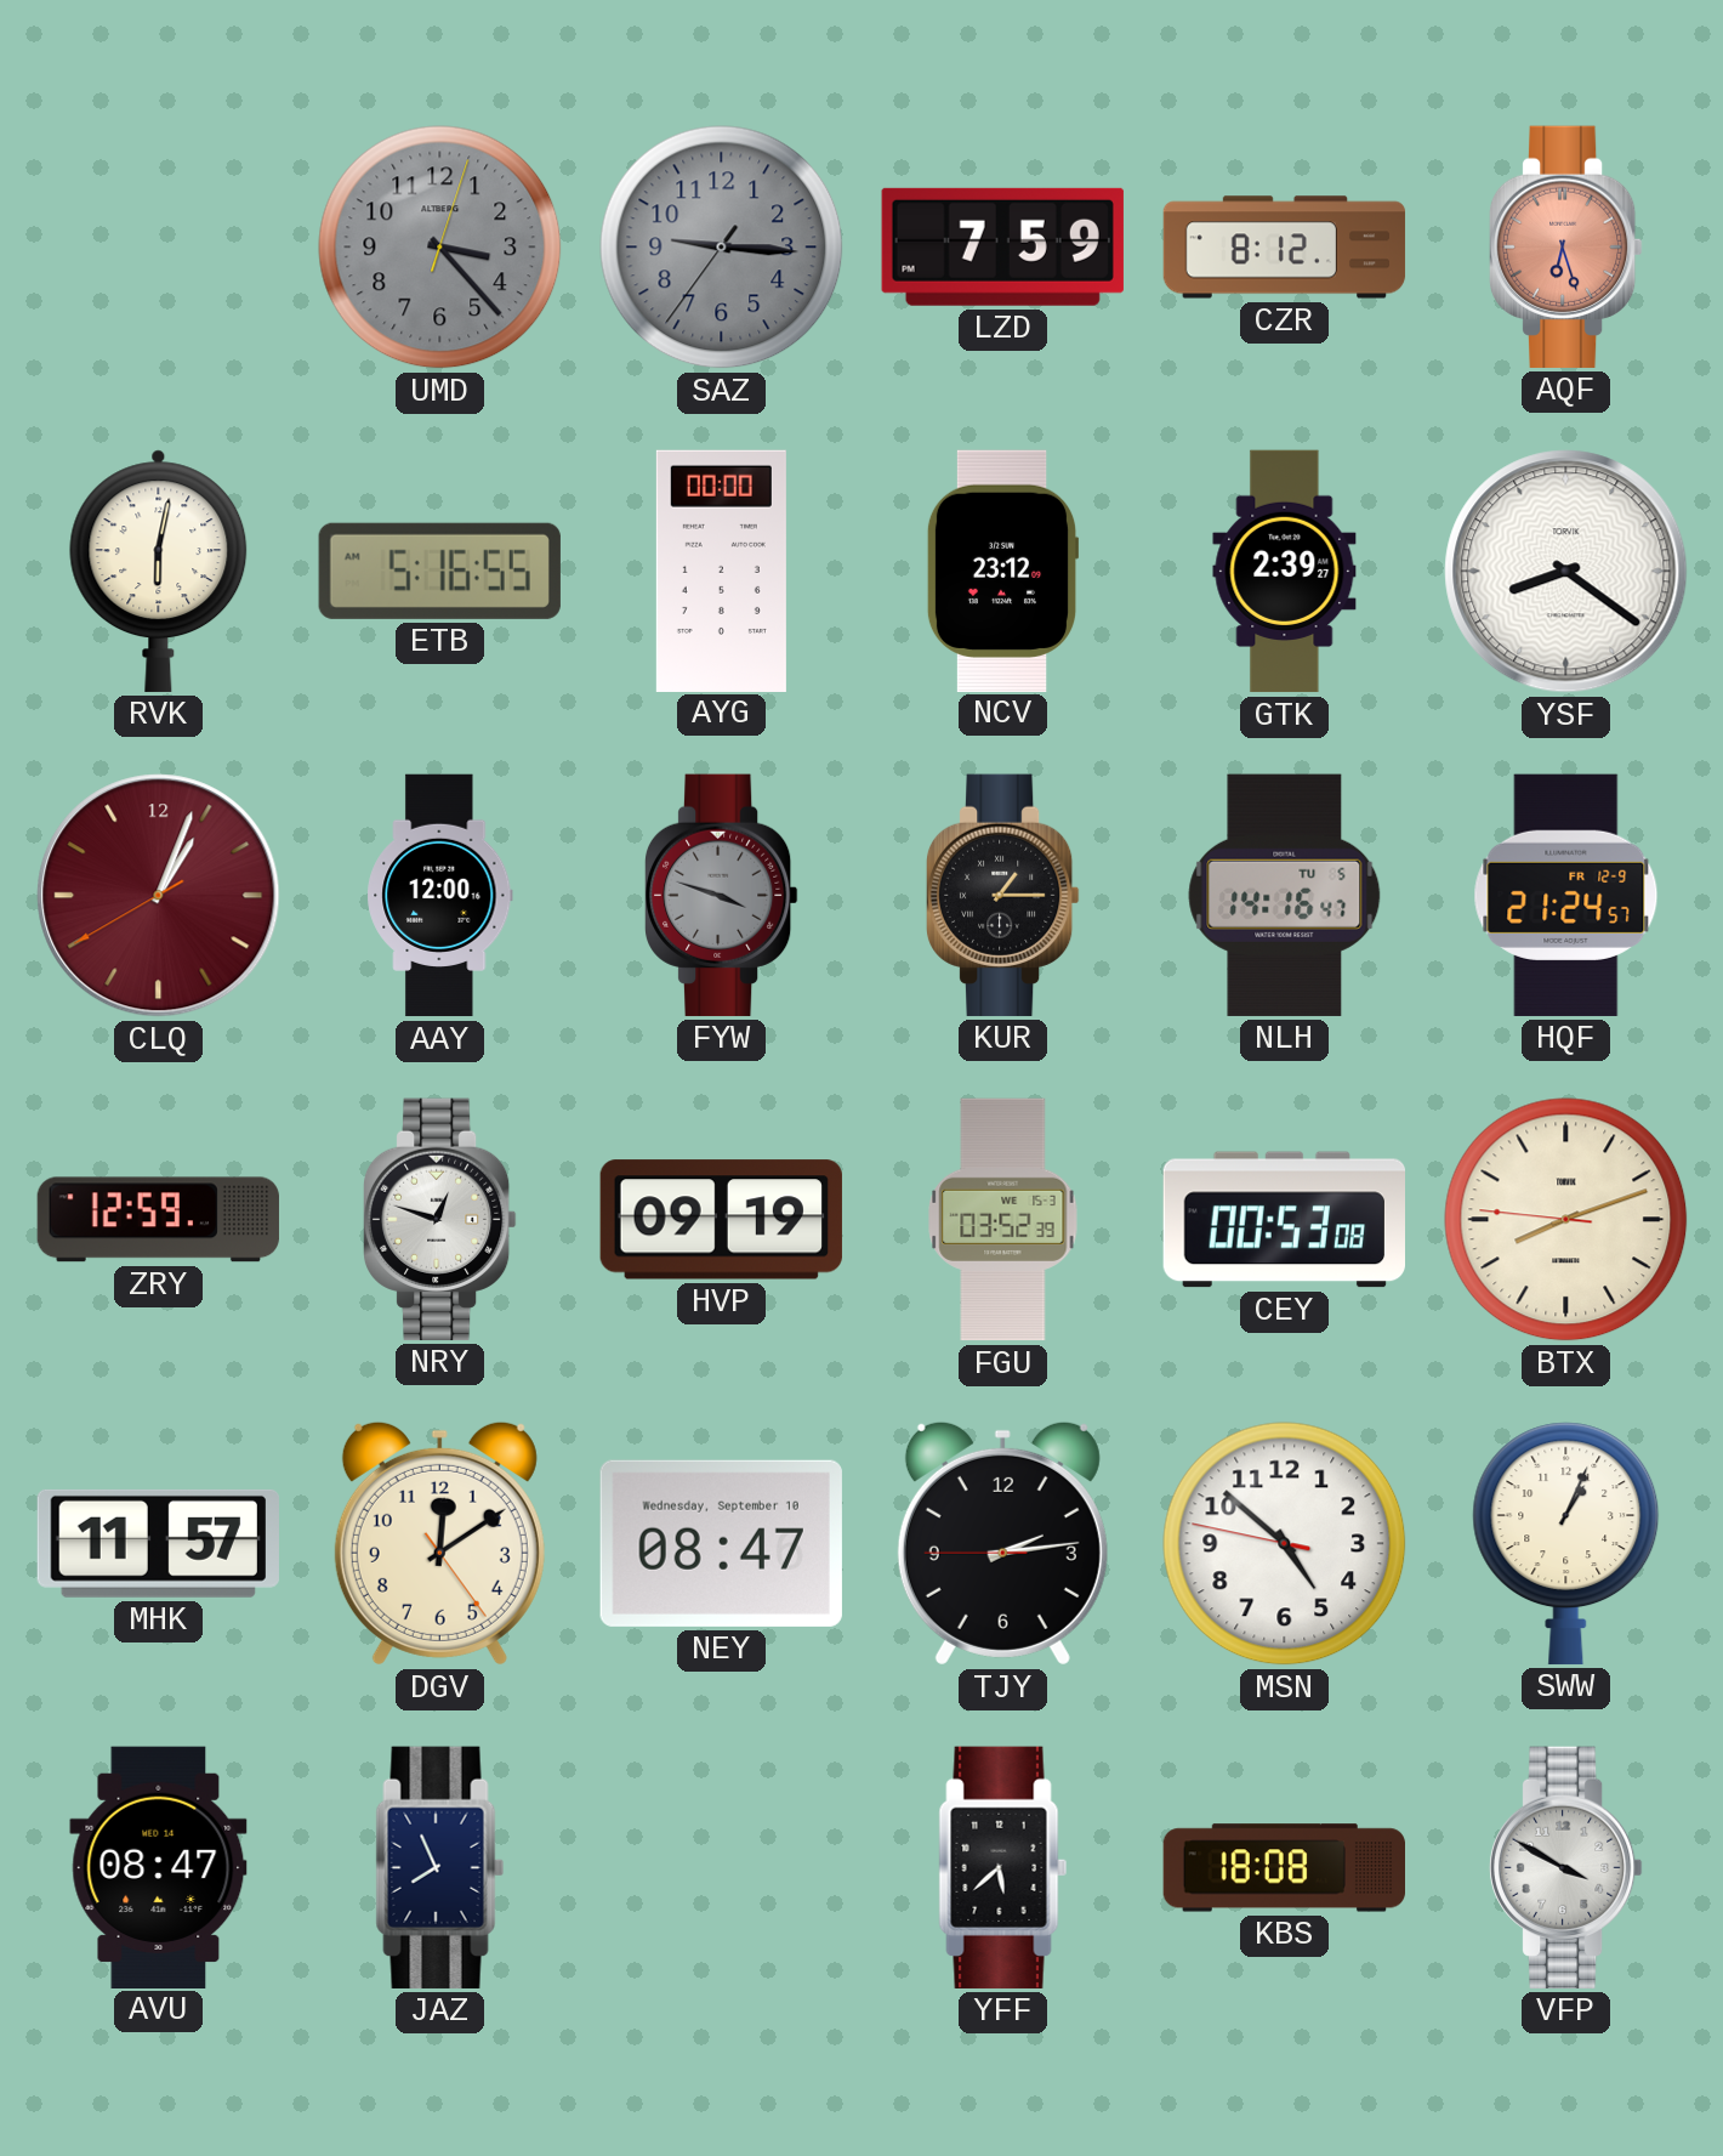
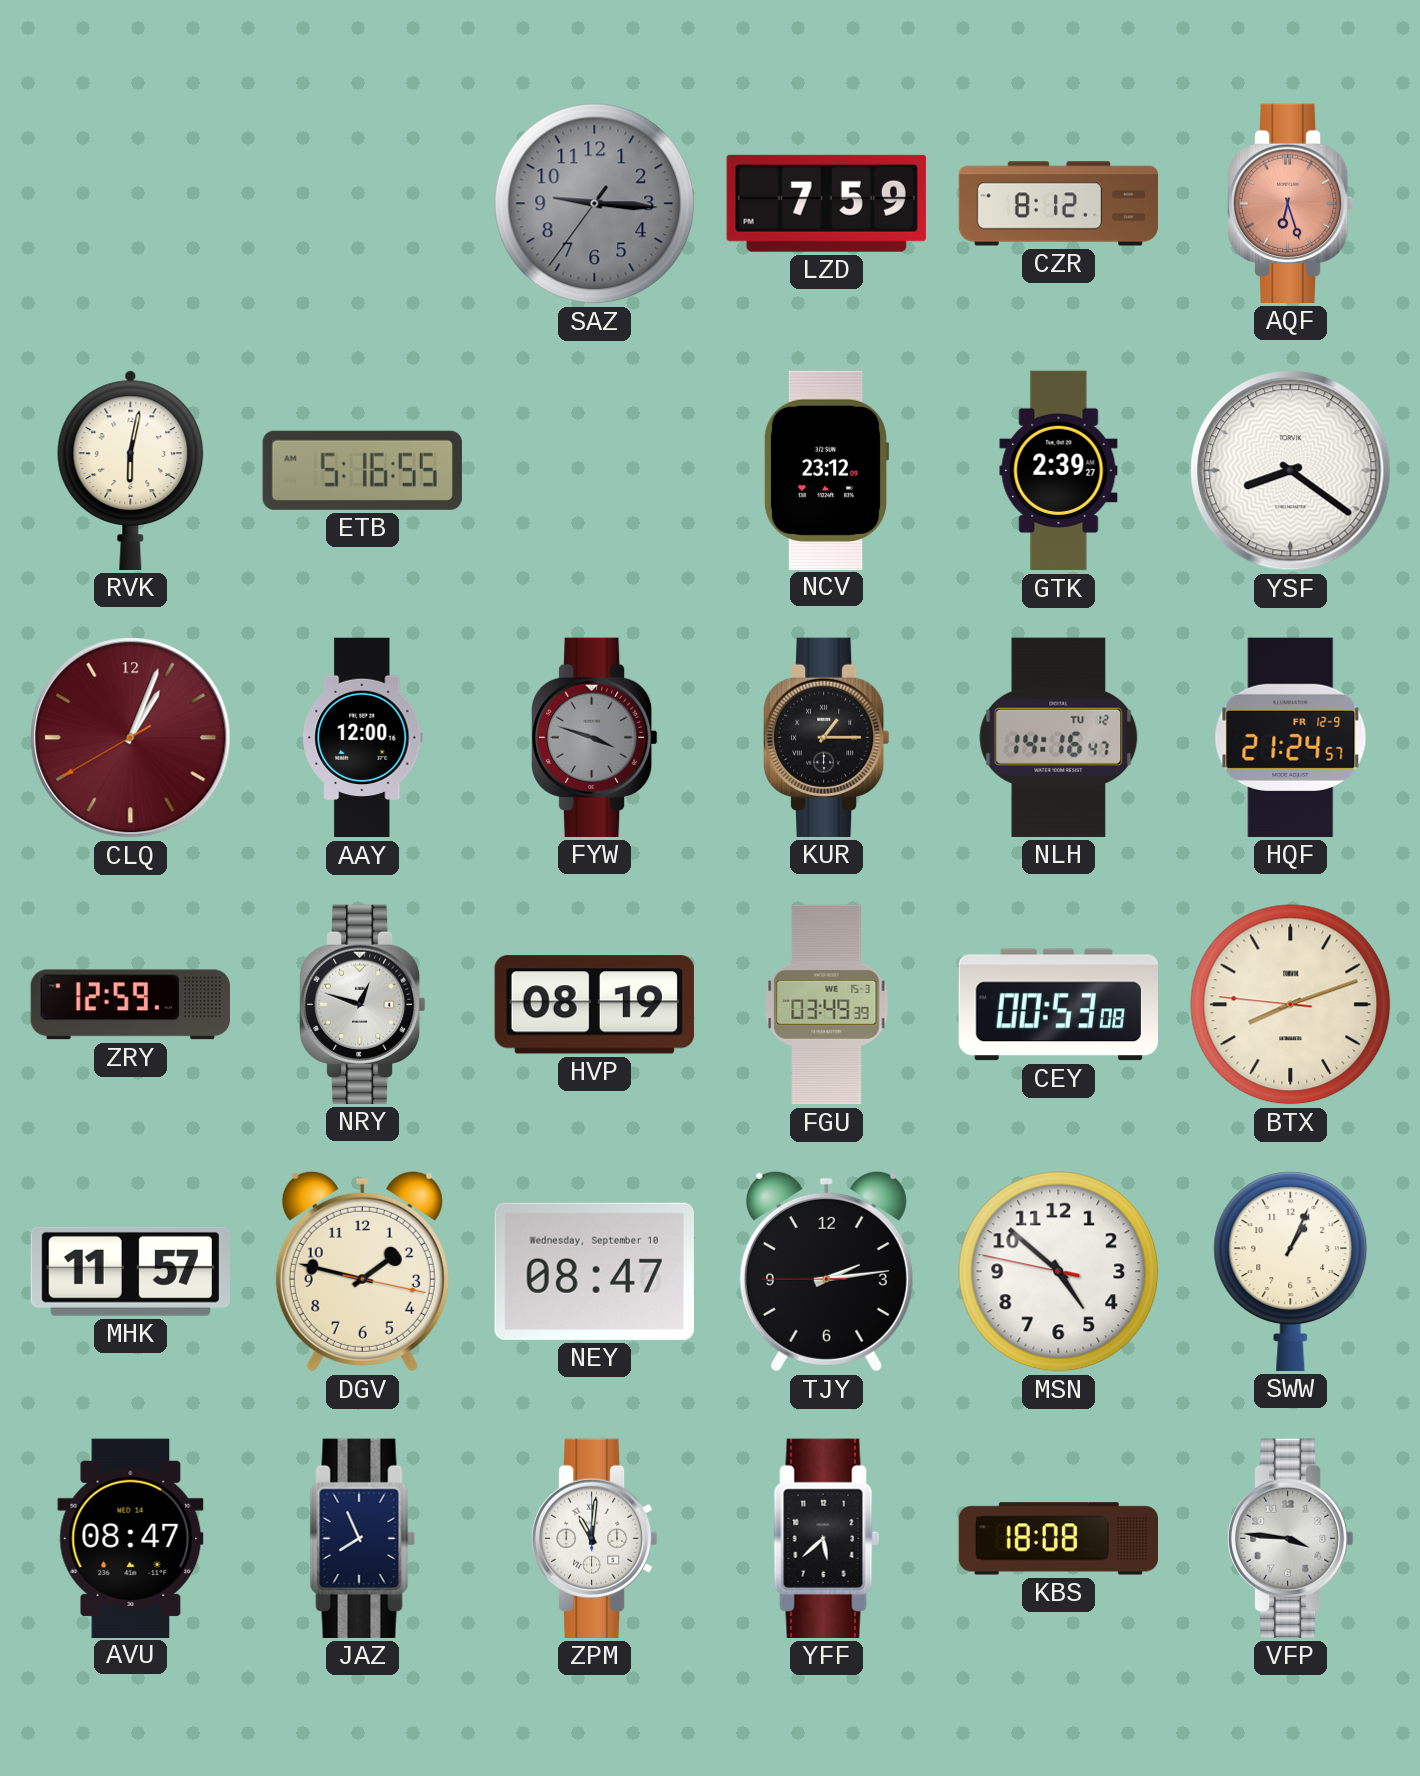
UMD: 3:23 -> none (440, 248)
AYG: 00:00 -> none (721, 571)
NLH date: TU 5 -> TU 12 (1059, 737)
HVP: 09:19 -> 08:19 (594, 1005)
FGU: 03:52 -> 03:49 (827, 1005)
DGV: 12:09 -> 1:47 (362, 1271)
ZPM: none -> 11:01 (594, 1538)
VFP: 3:50 -> 3:46 (1290, 1538)
